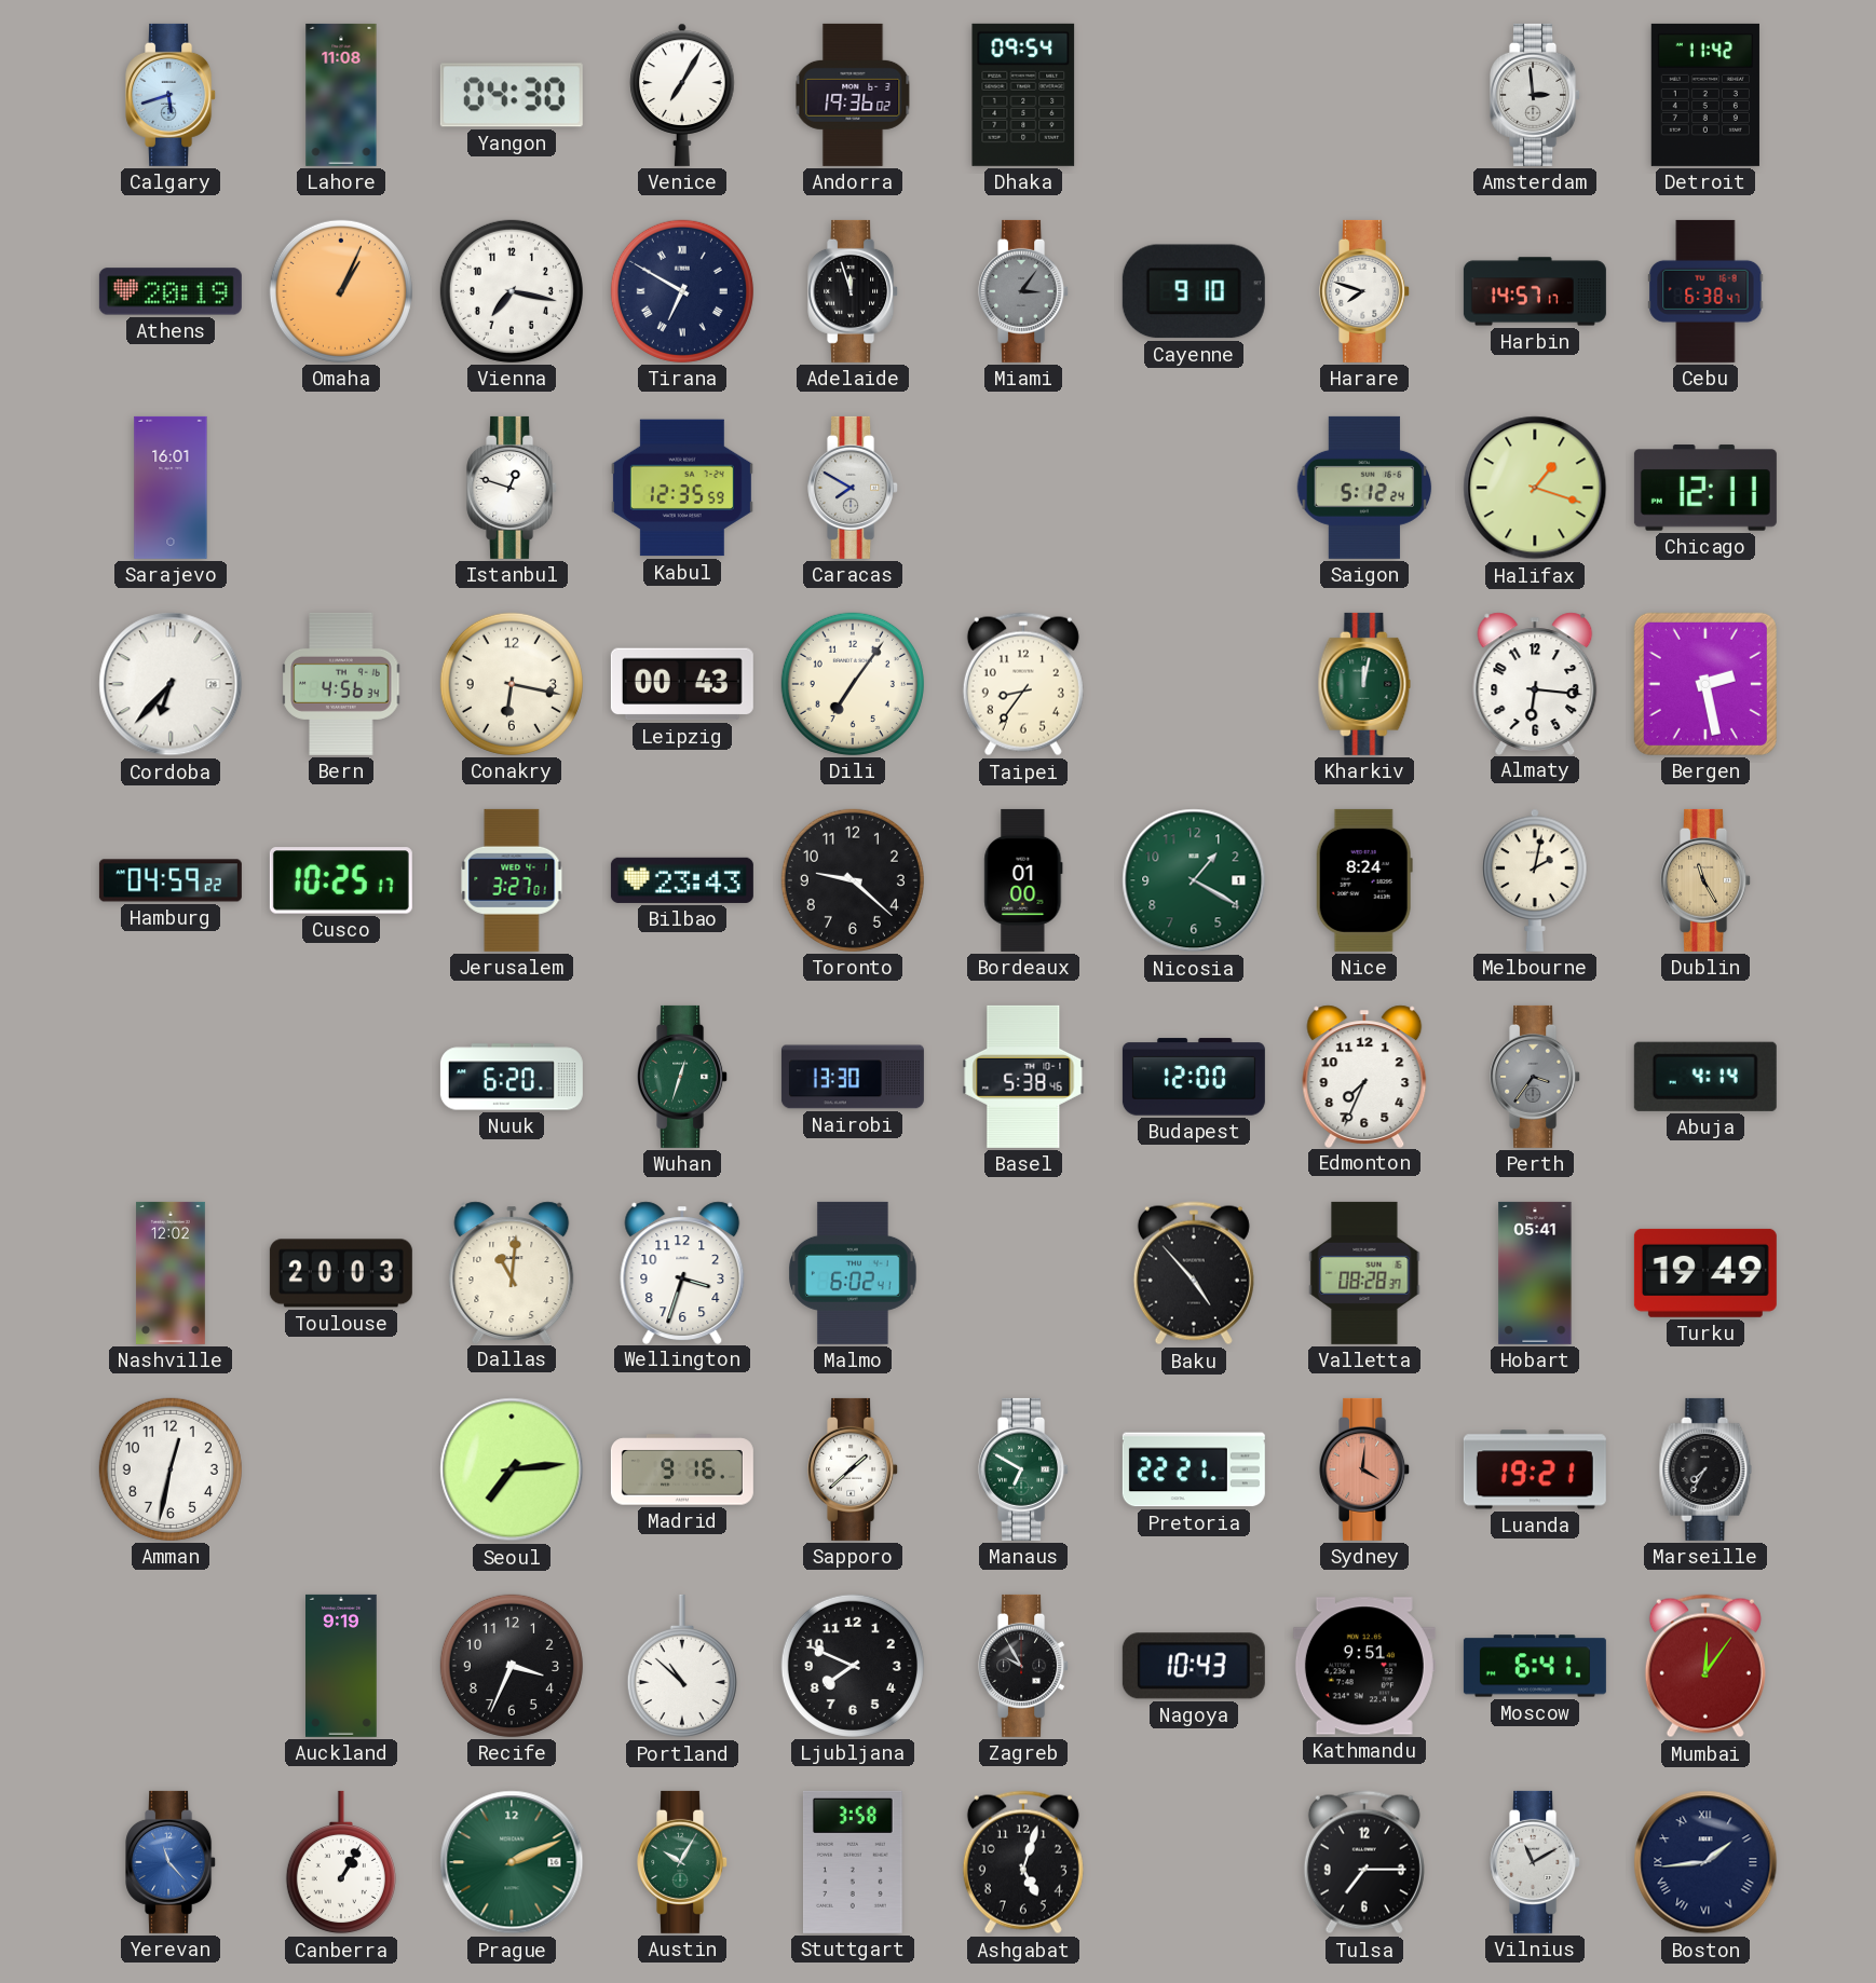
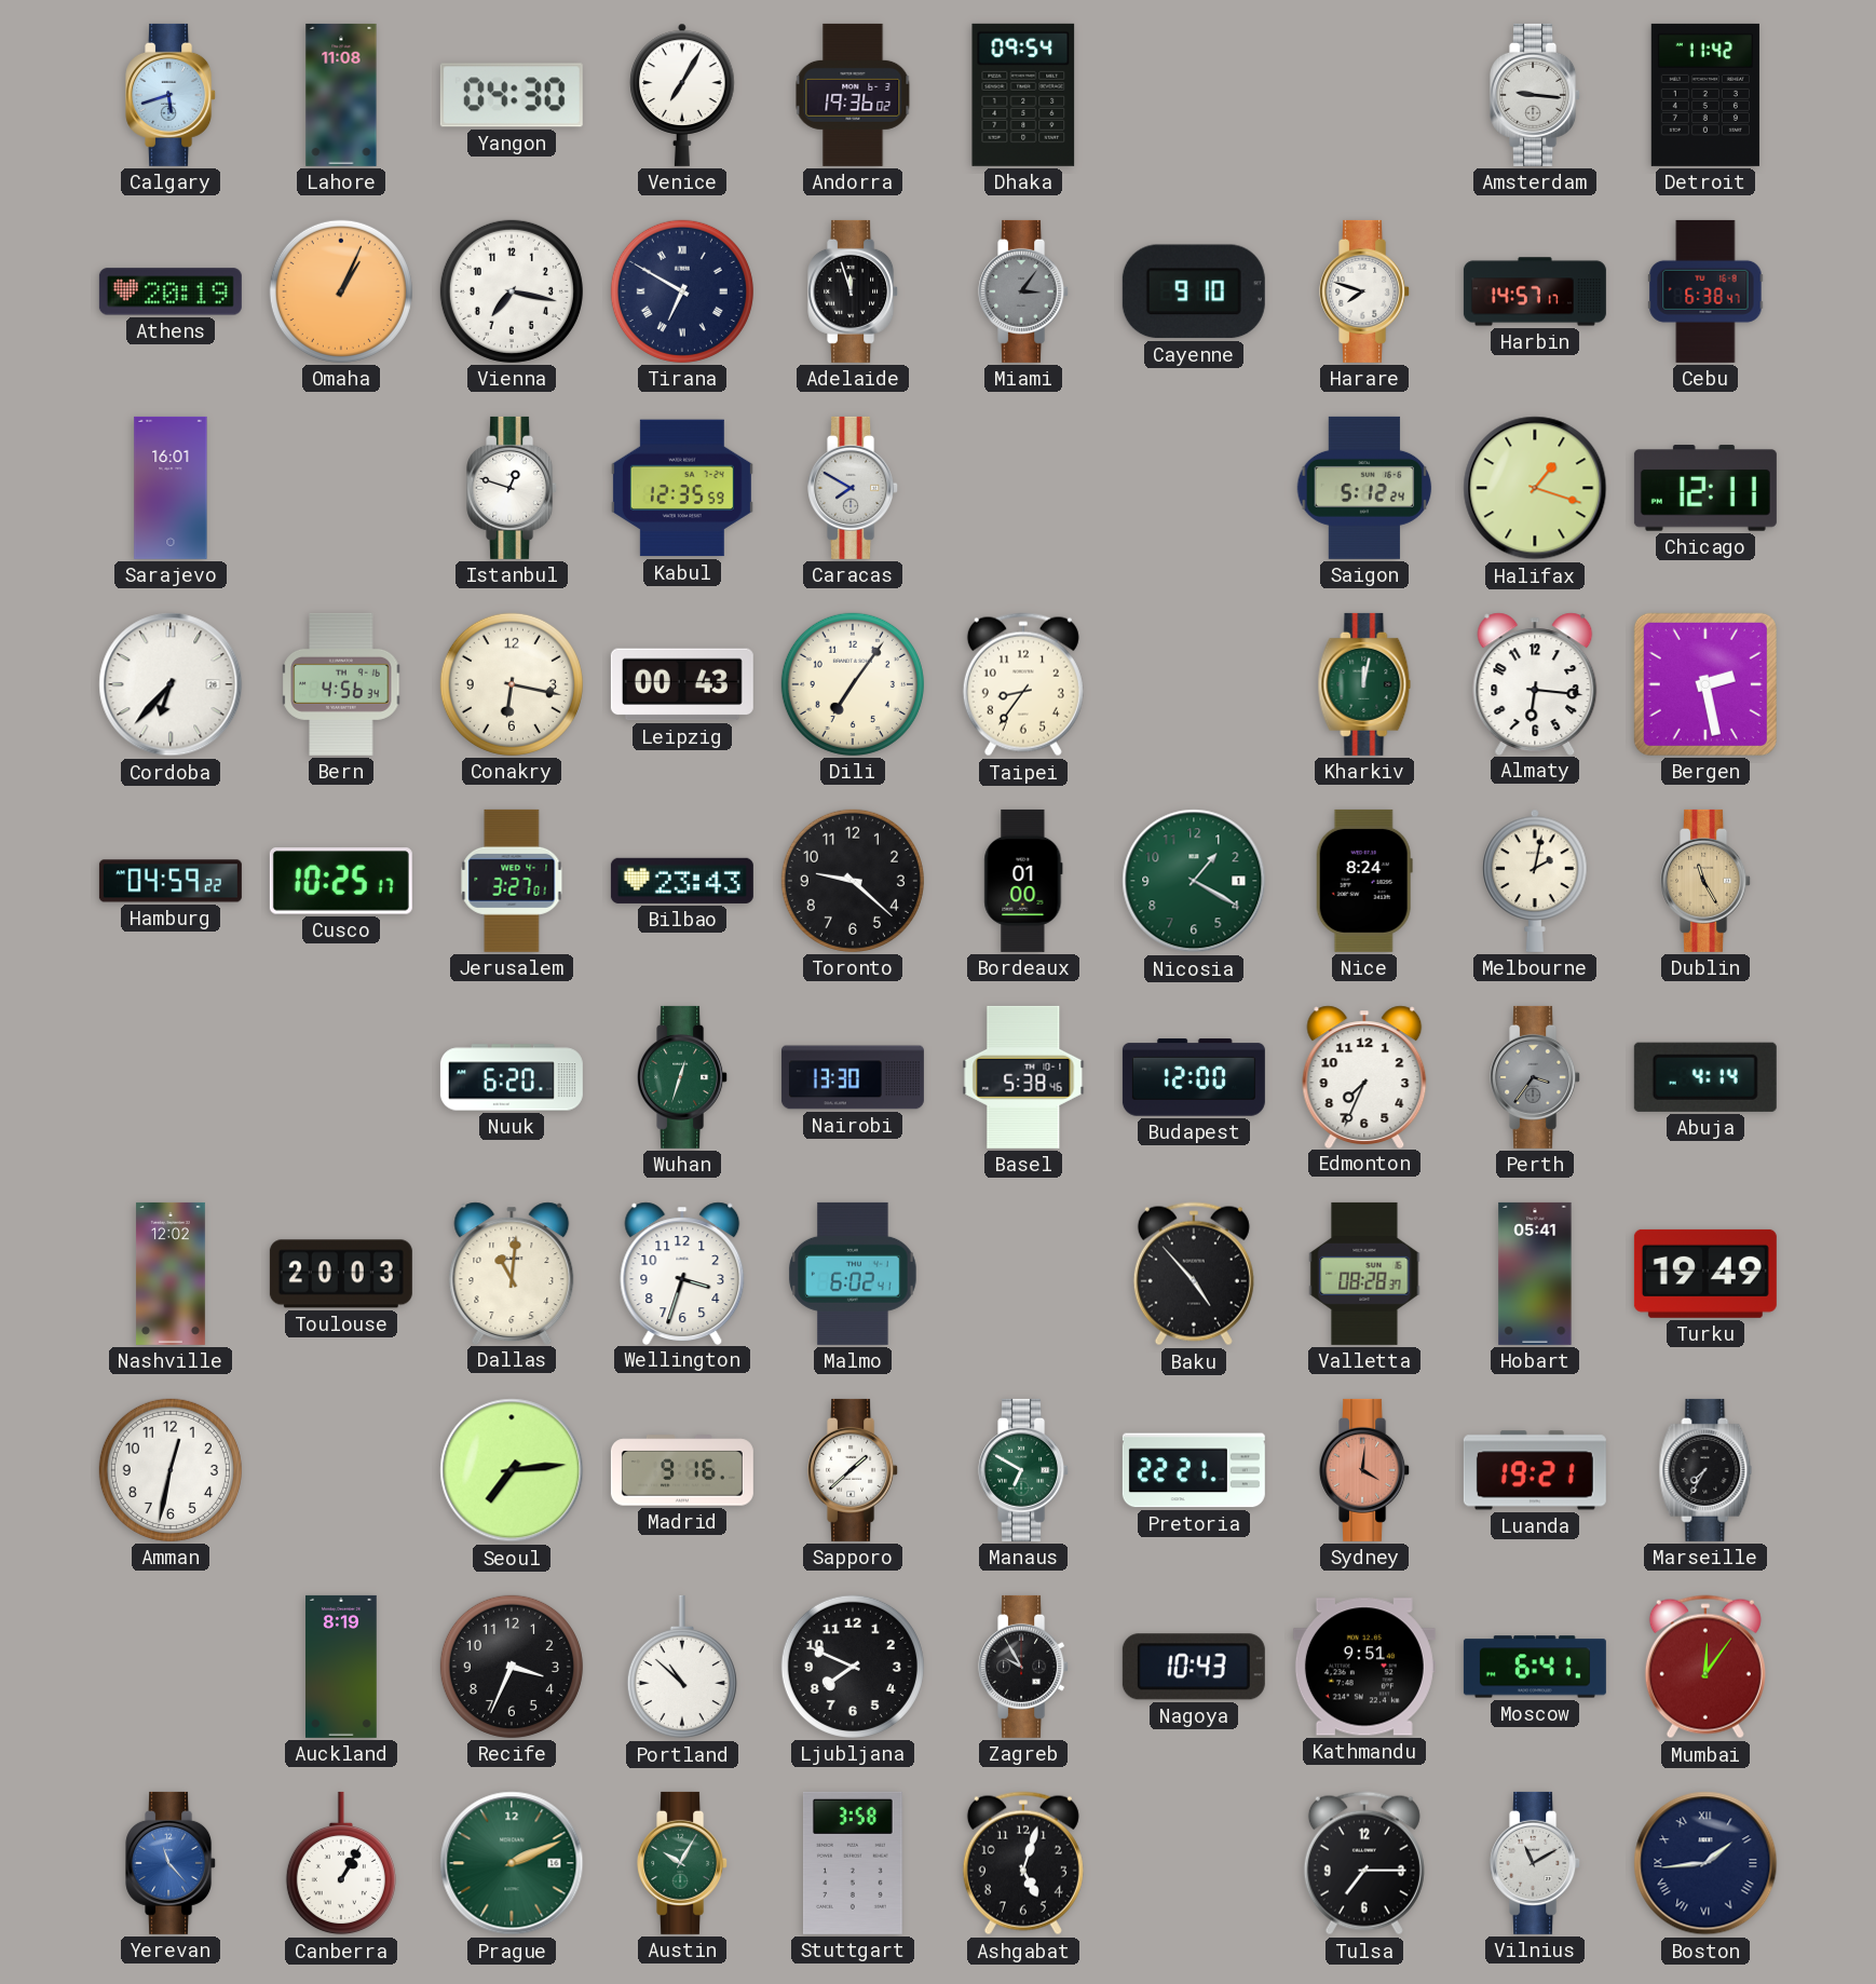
Amsterdam: 2:59 -> 9:16 (1536, 95)
Auckland: 9:19 -> 8:19 (341, 1667)
